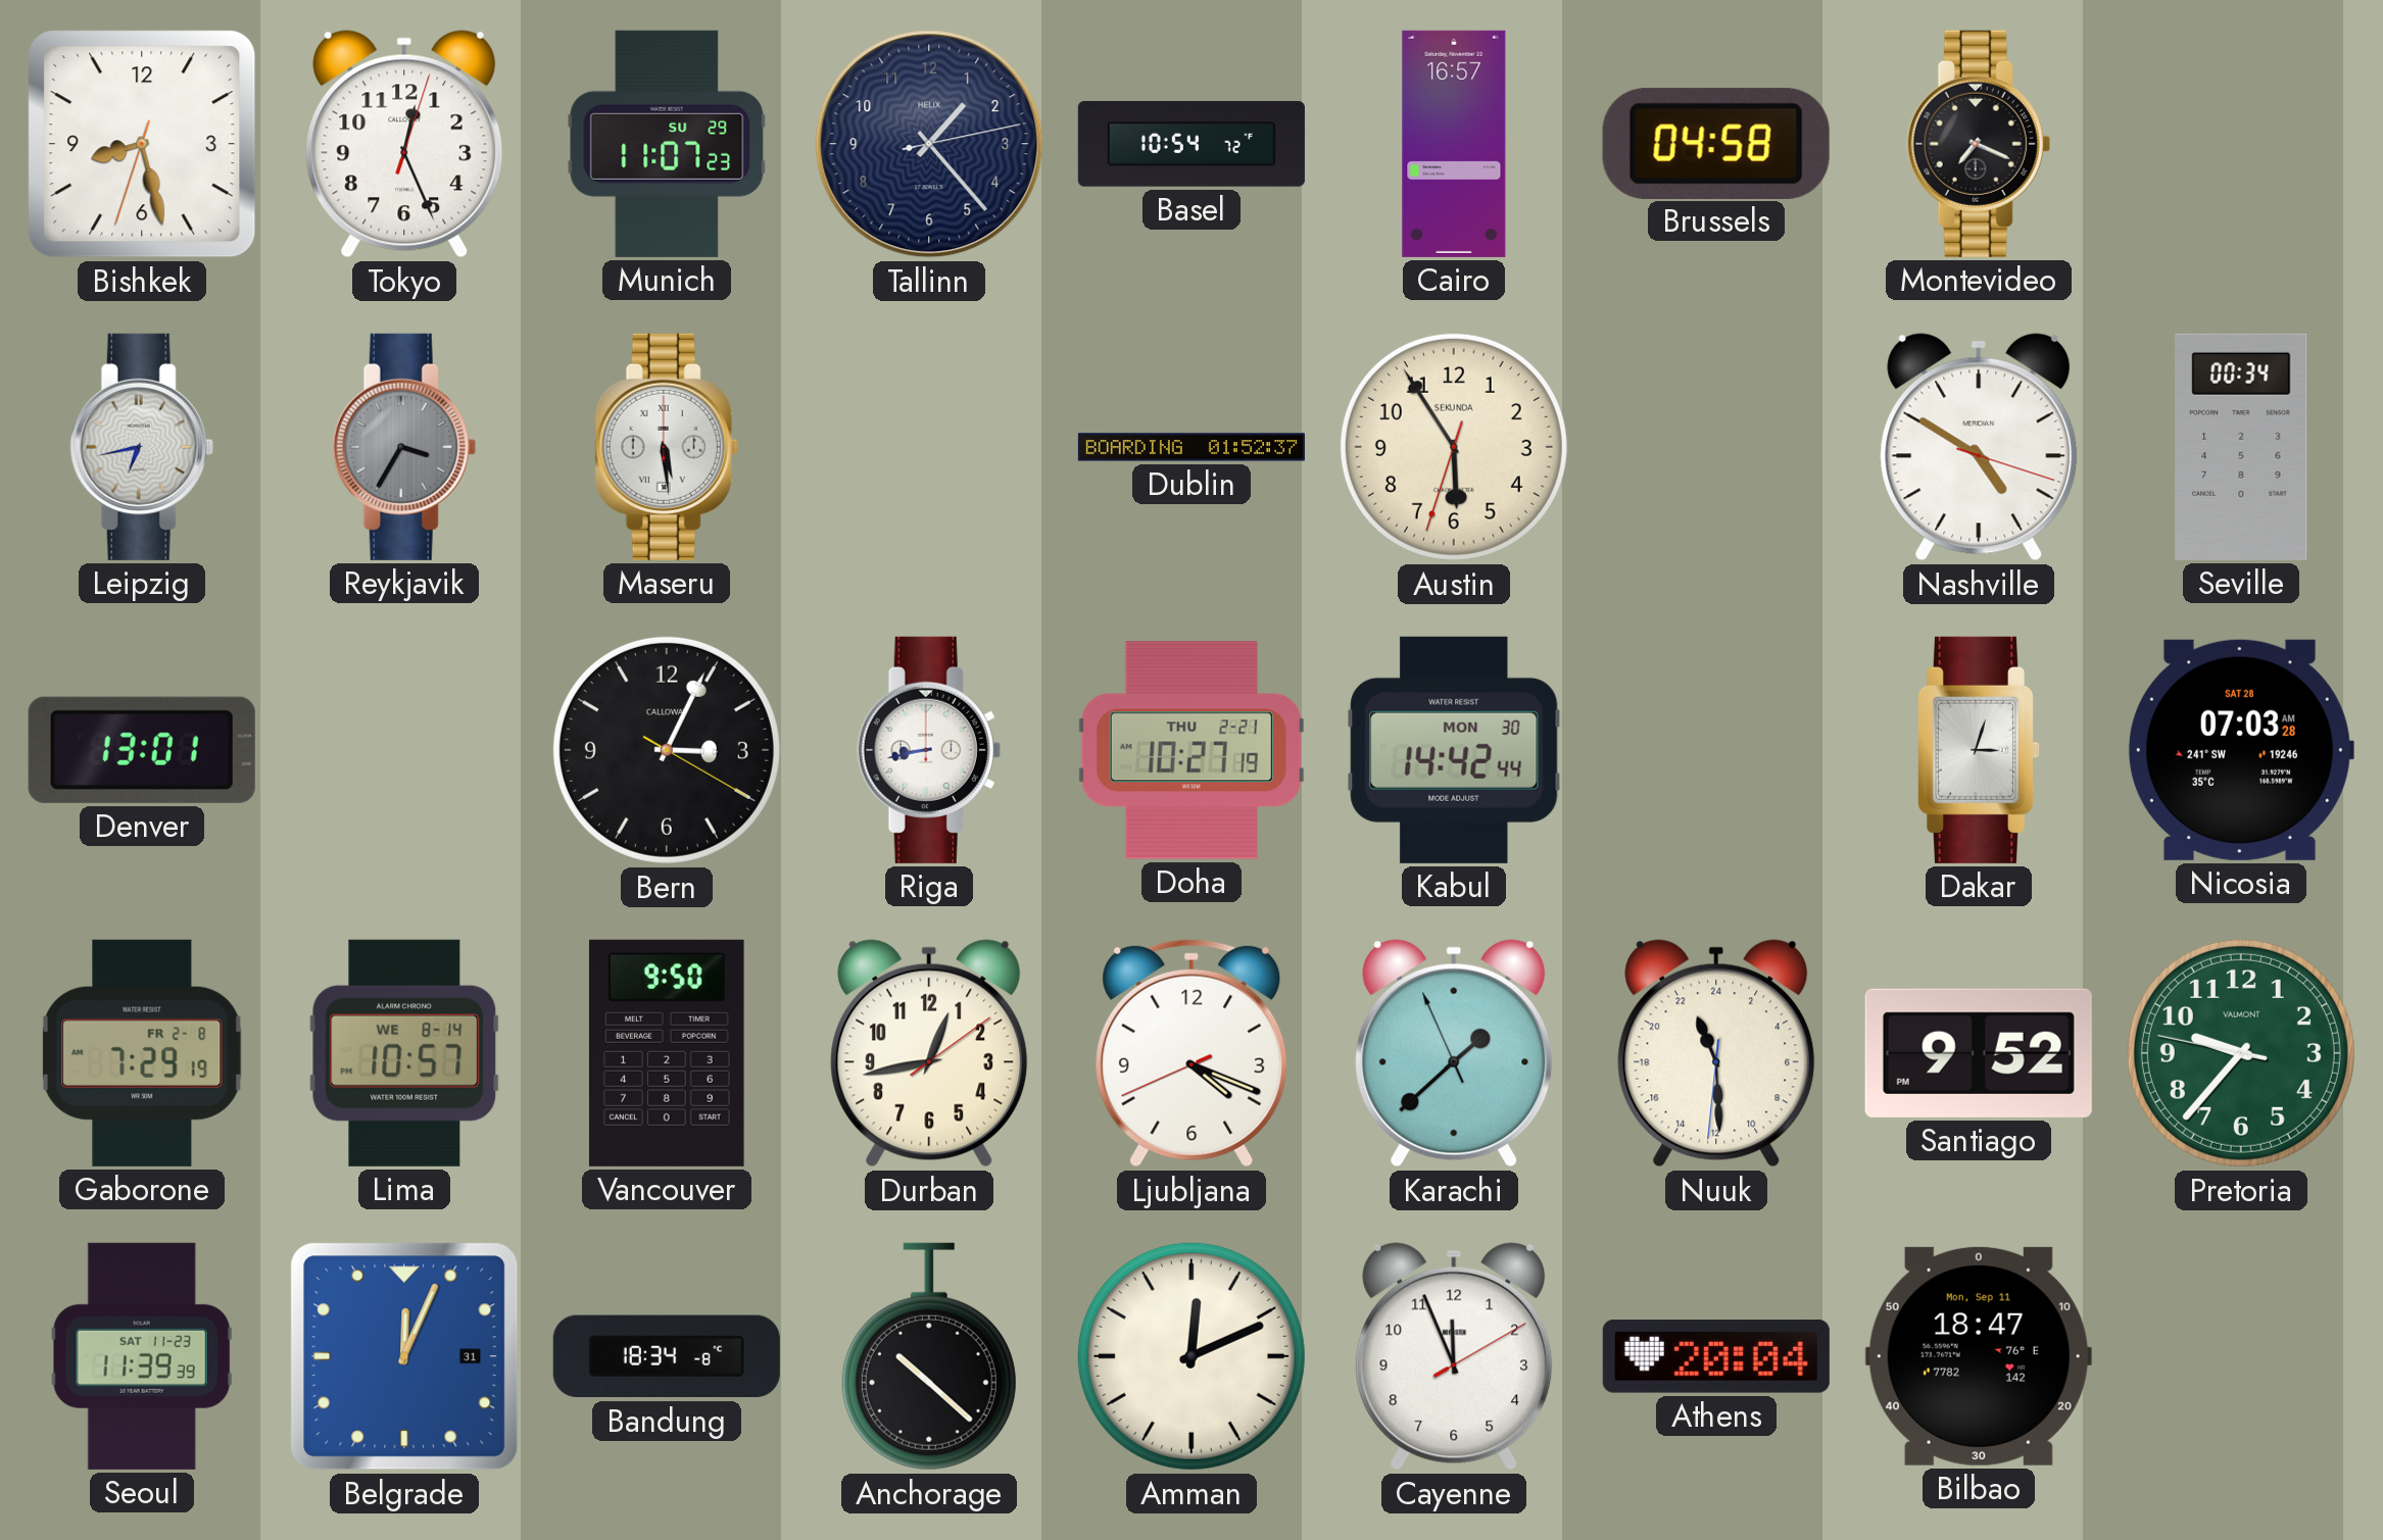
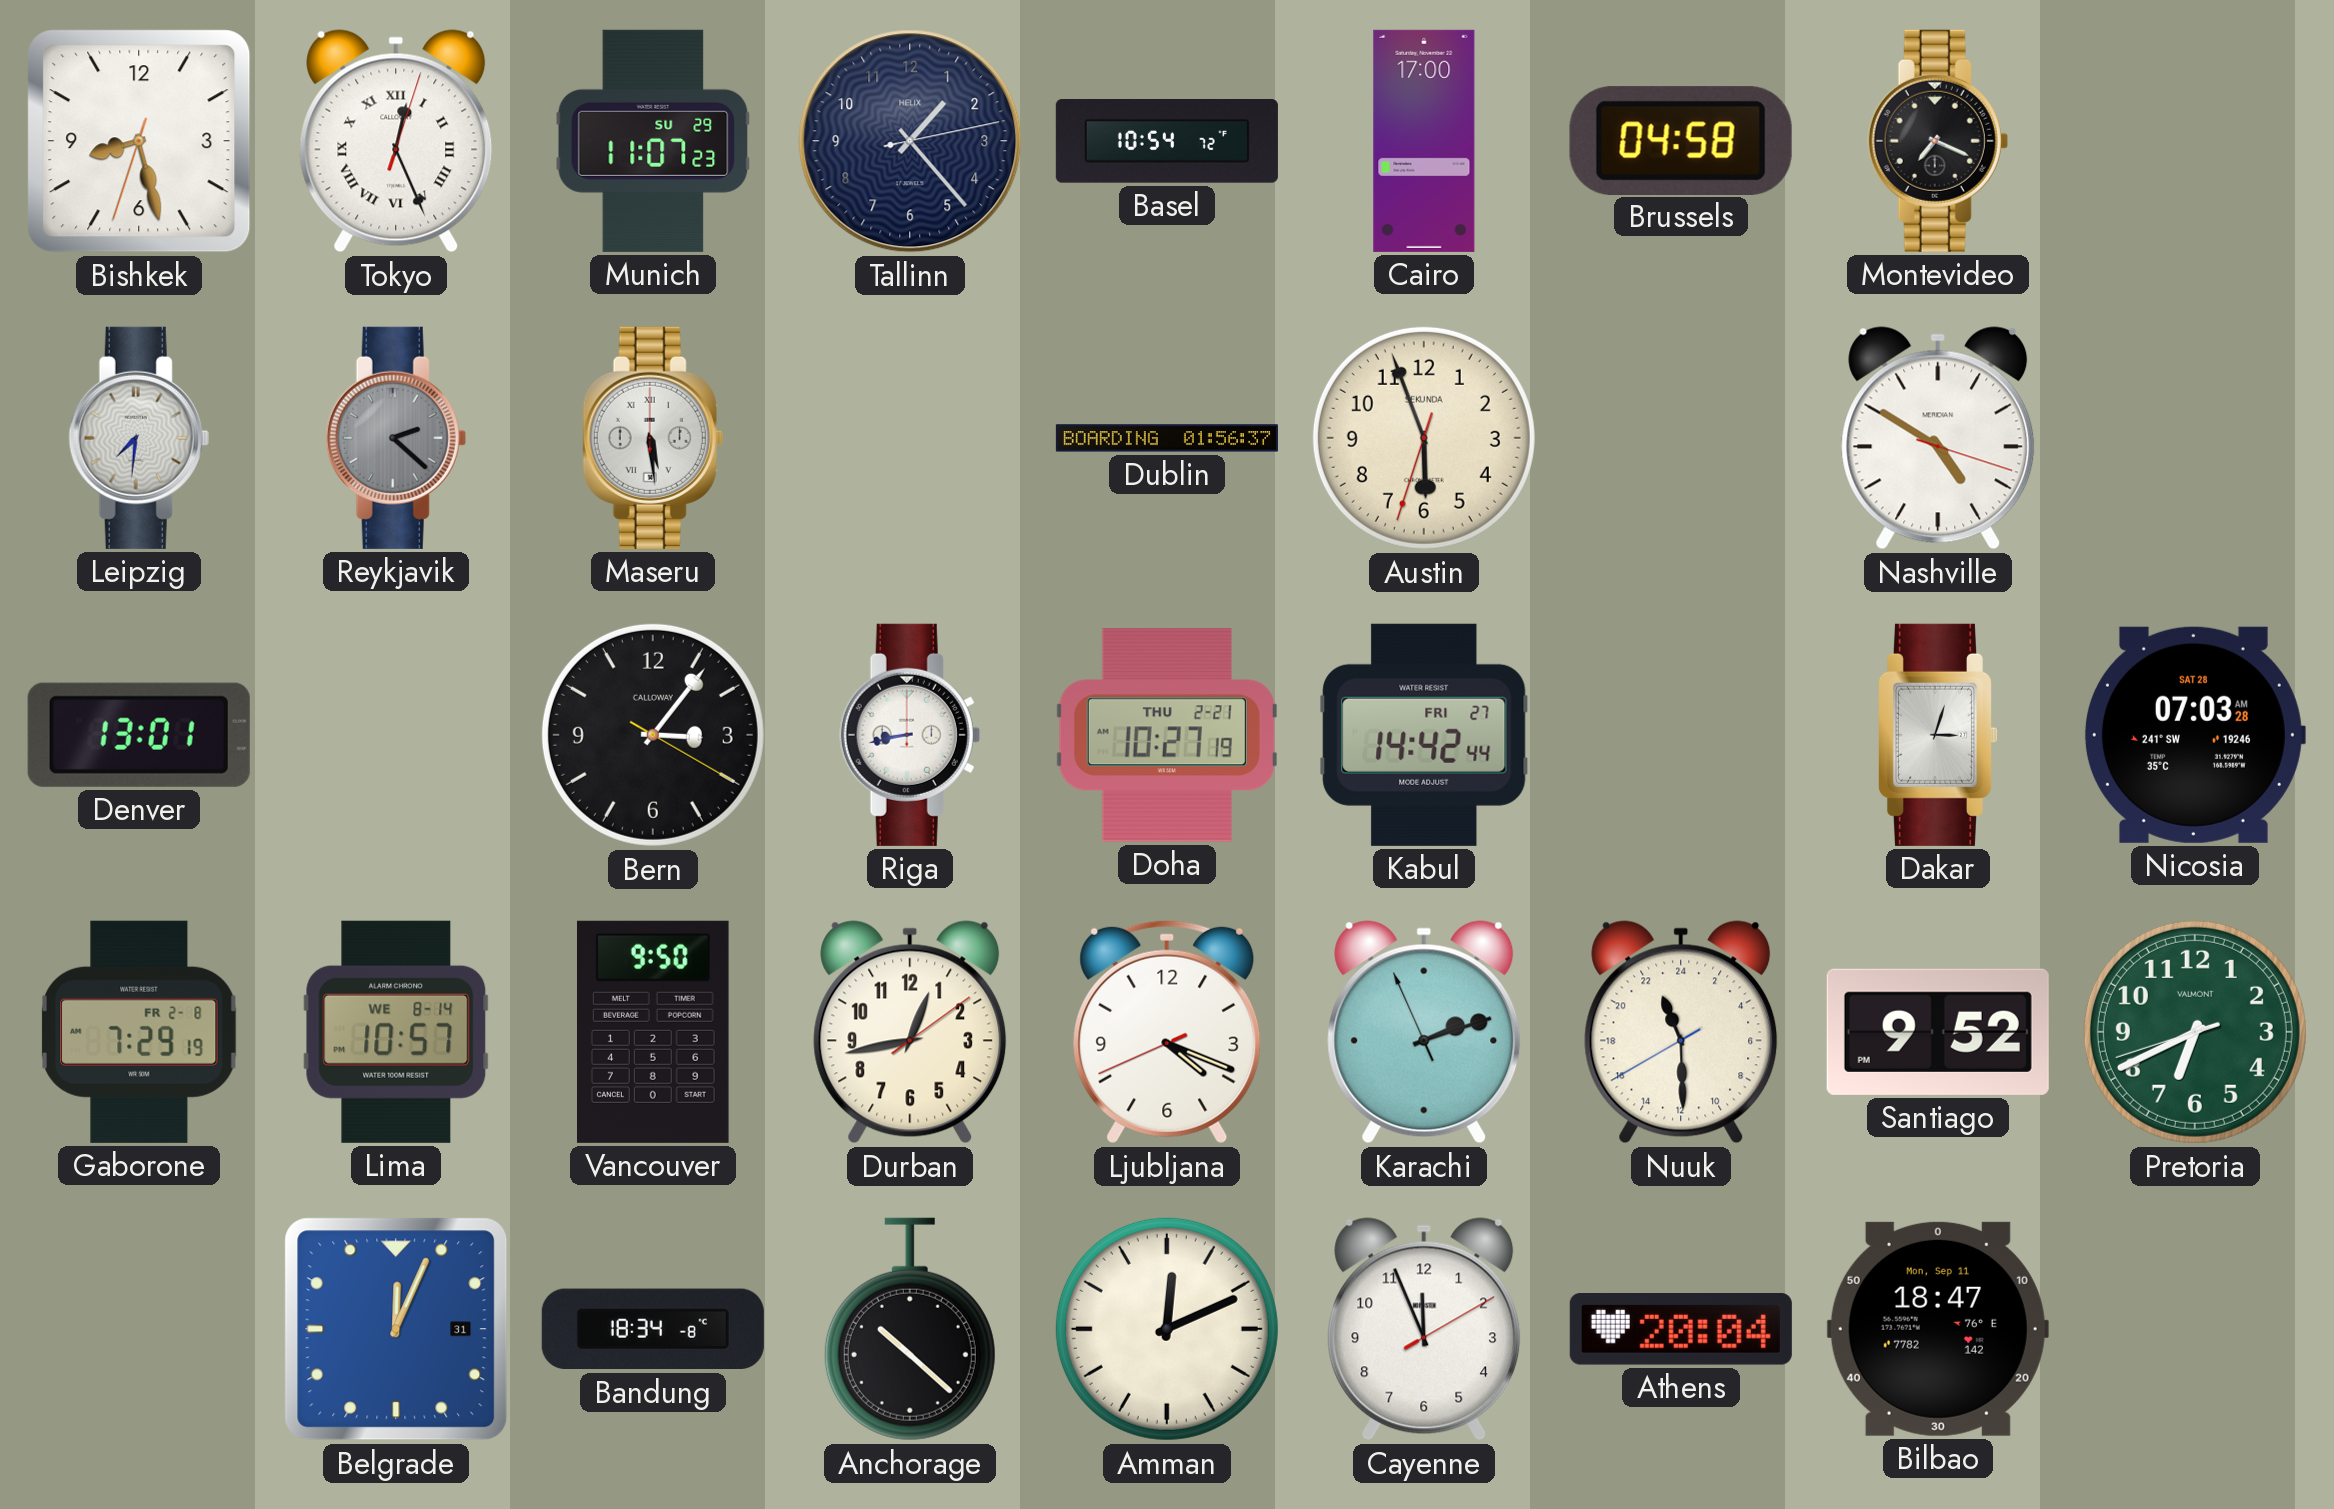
Tokyo numerals: Arabic -> Roman (396, 141)
Cairo: 16:57 -> 17:00 (1424, 141)
Leipzig: 6:43 -> 7:31 (139, 438)
Reykjavik: 3:35 -> 2:22 (396, 438)
Dublin: 01:52 -> 01:56 (1167, 438)
Austin: 5:54 -> 5:56 (1424, 438)
Seville: 00:34 -> none (2241, 447)
Bern: 3:04 -> 3:06 (653, 735)
Kabul date: MON 30 -> FRI 27 (1424, 735)
Karachi: 1:37 -> 2:11 (1424, 1032)
Nuuk: 22:29:31 -> 22:29:40 (1681, 1032)
Pretoria: 9:36 -> 6:40 (2195, 1032)
Seoul: 11:39 -> none (142, 1356)
